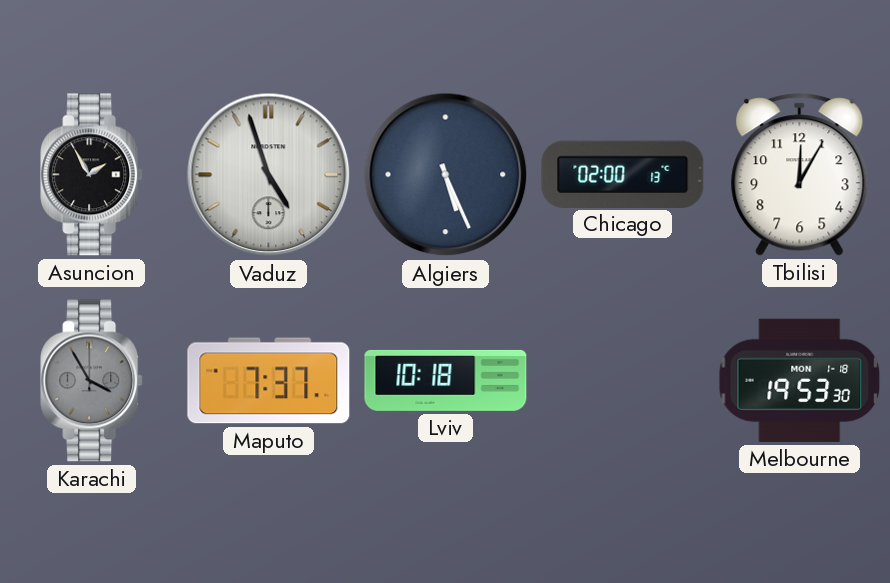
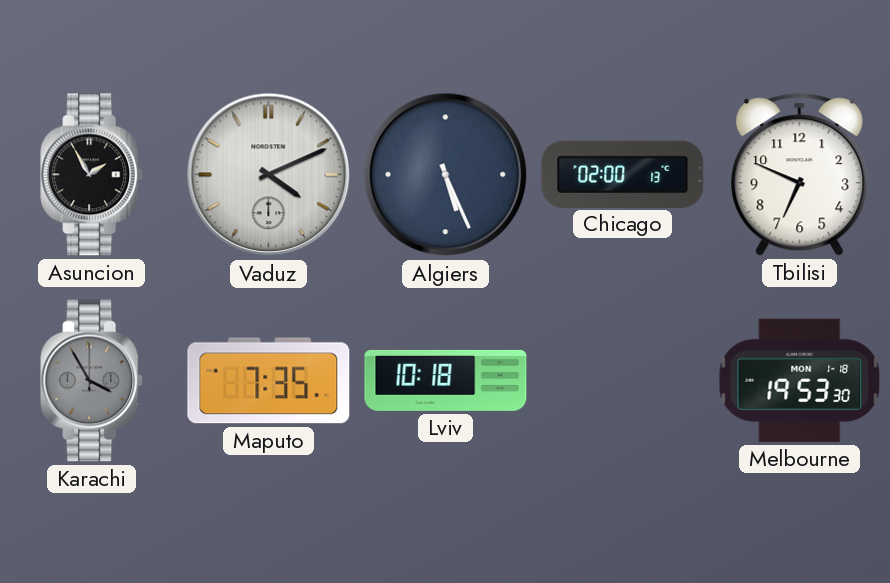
Vaduz: 4:57 -> 4:11 (269, 175)
Tbilisi: 12:05 -> 6:49 (800, 175)
Maputo: 7:37 -> 7:35 (269, 381)
